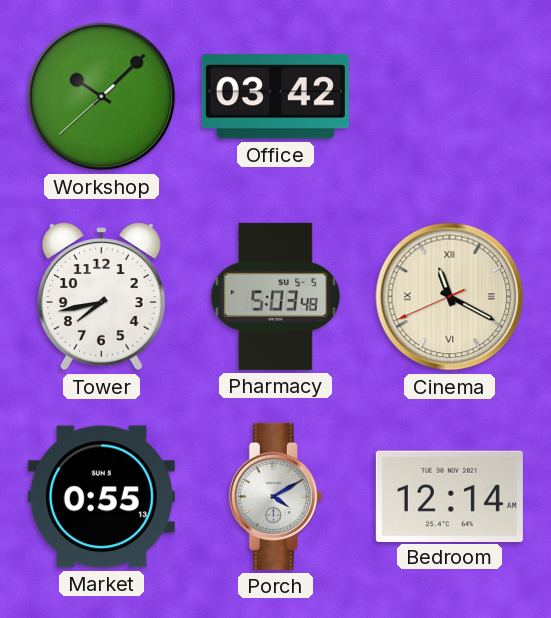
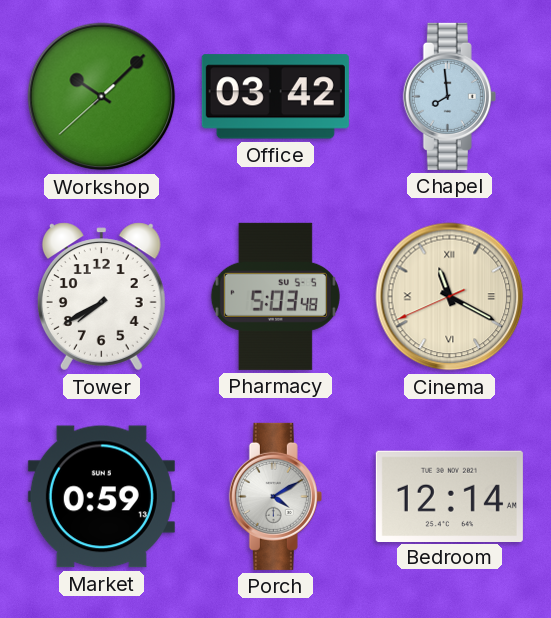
Chapel: none -> 7:59 (449, 96)
Tower: 7:43 -> 7:40 (101, 297)
Market: 0:55 -> 0:59 (101, 497)
